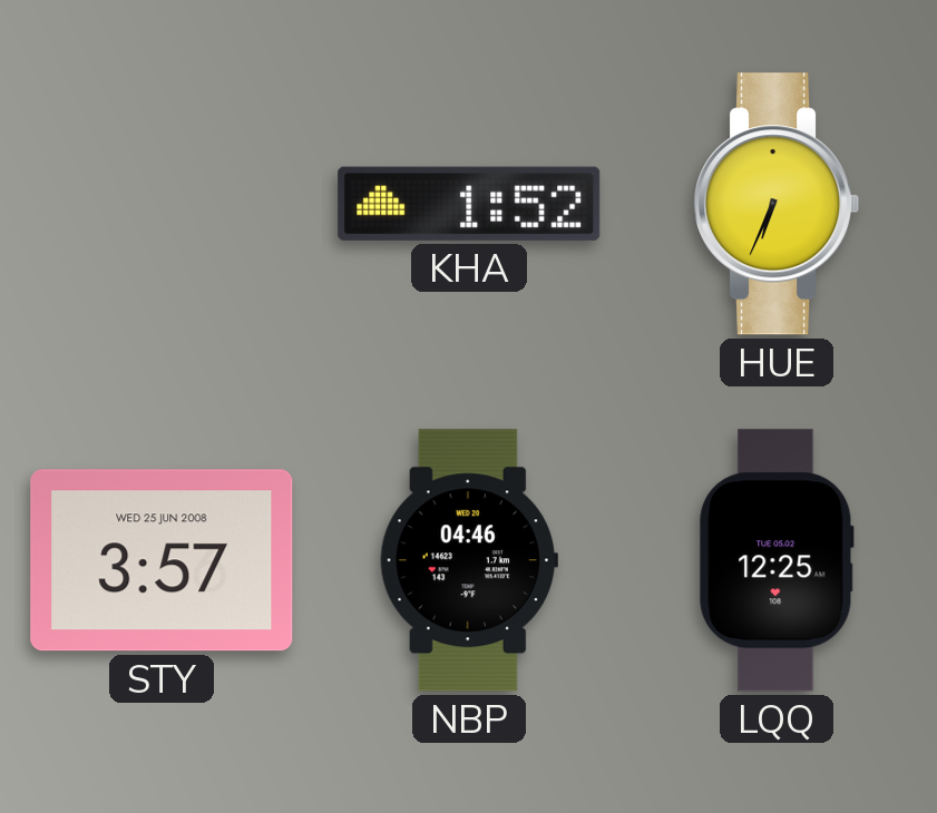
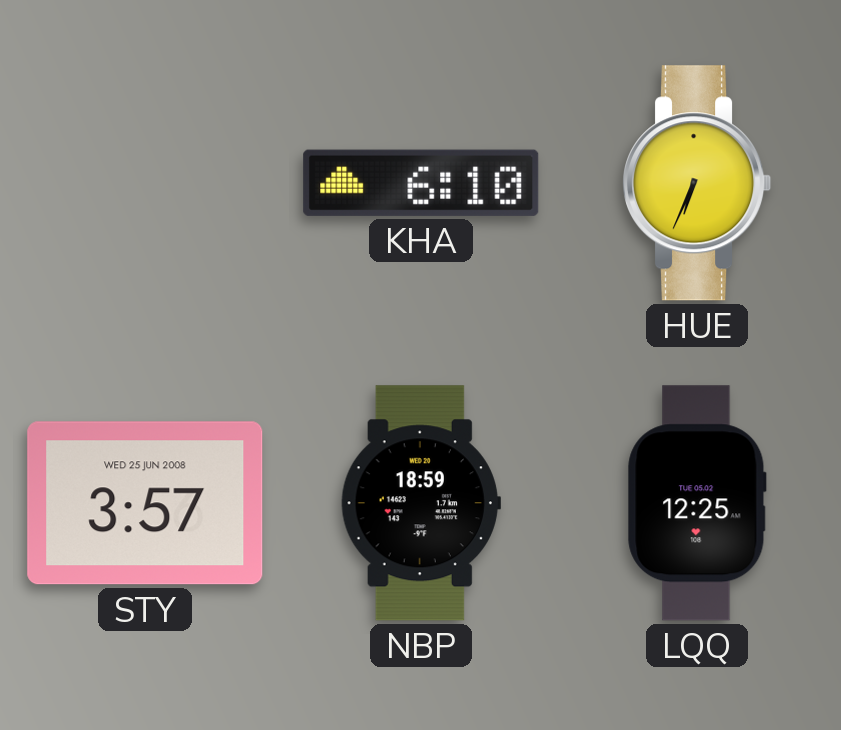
KHA: 1:52 -> 6:10 (421, 183)
NBP: 04:46 -> 18:59 (421, 503)
